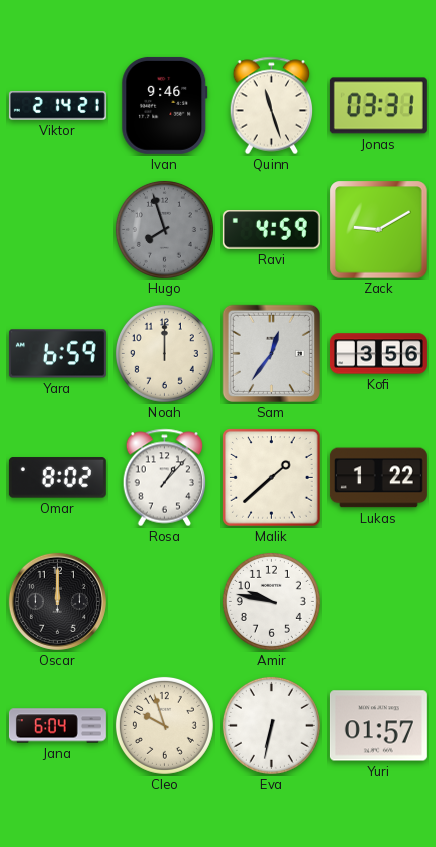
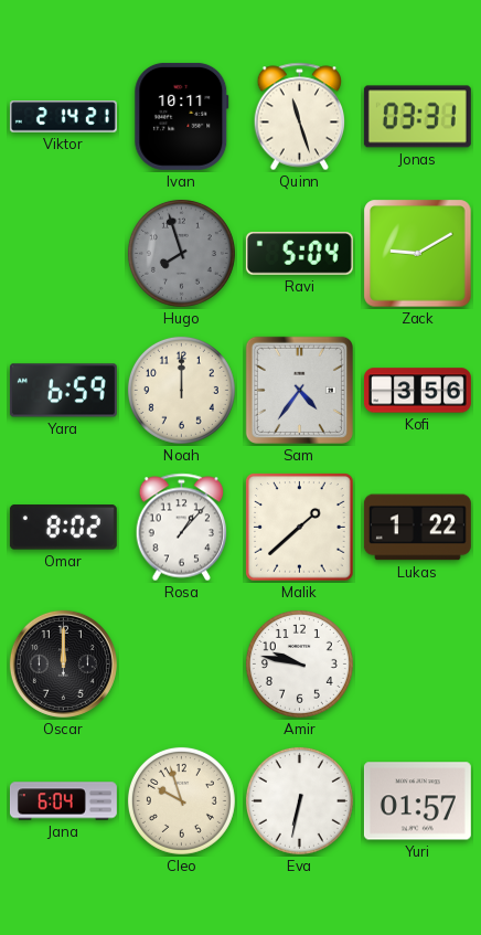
Ivan: 9:46 -> 10:11 (182, 116)
Ravi: 4:59 -> 5:04 (299, 254)
Sam: 12:36 -> 4:36 (299, 390)
